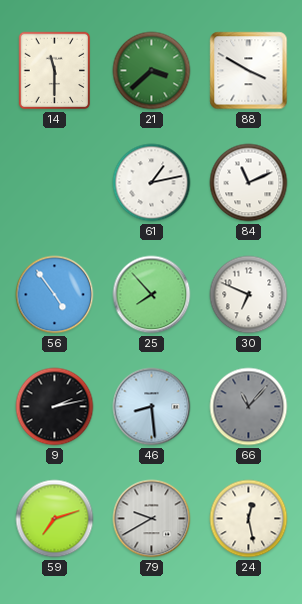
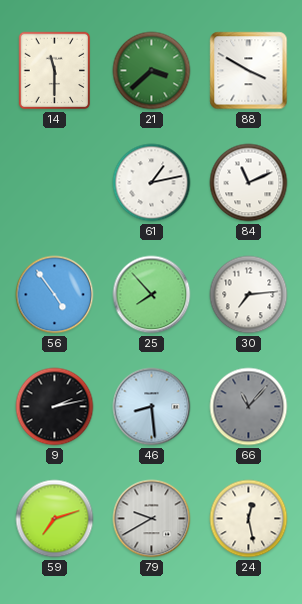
30: 6:49 -> 7:14 (249, 295)
